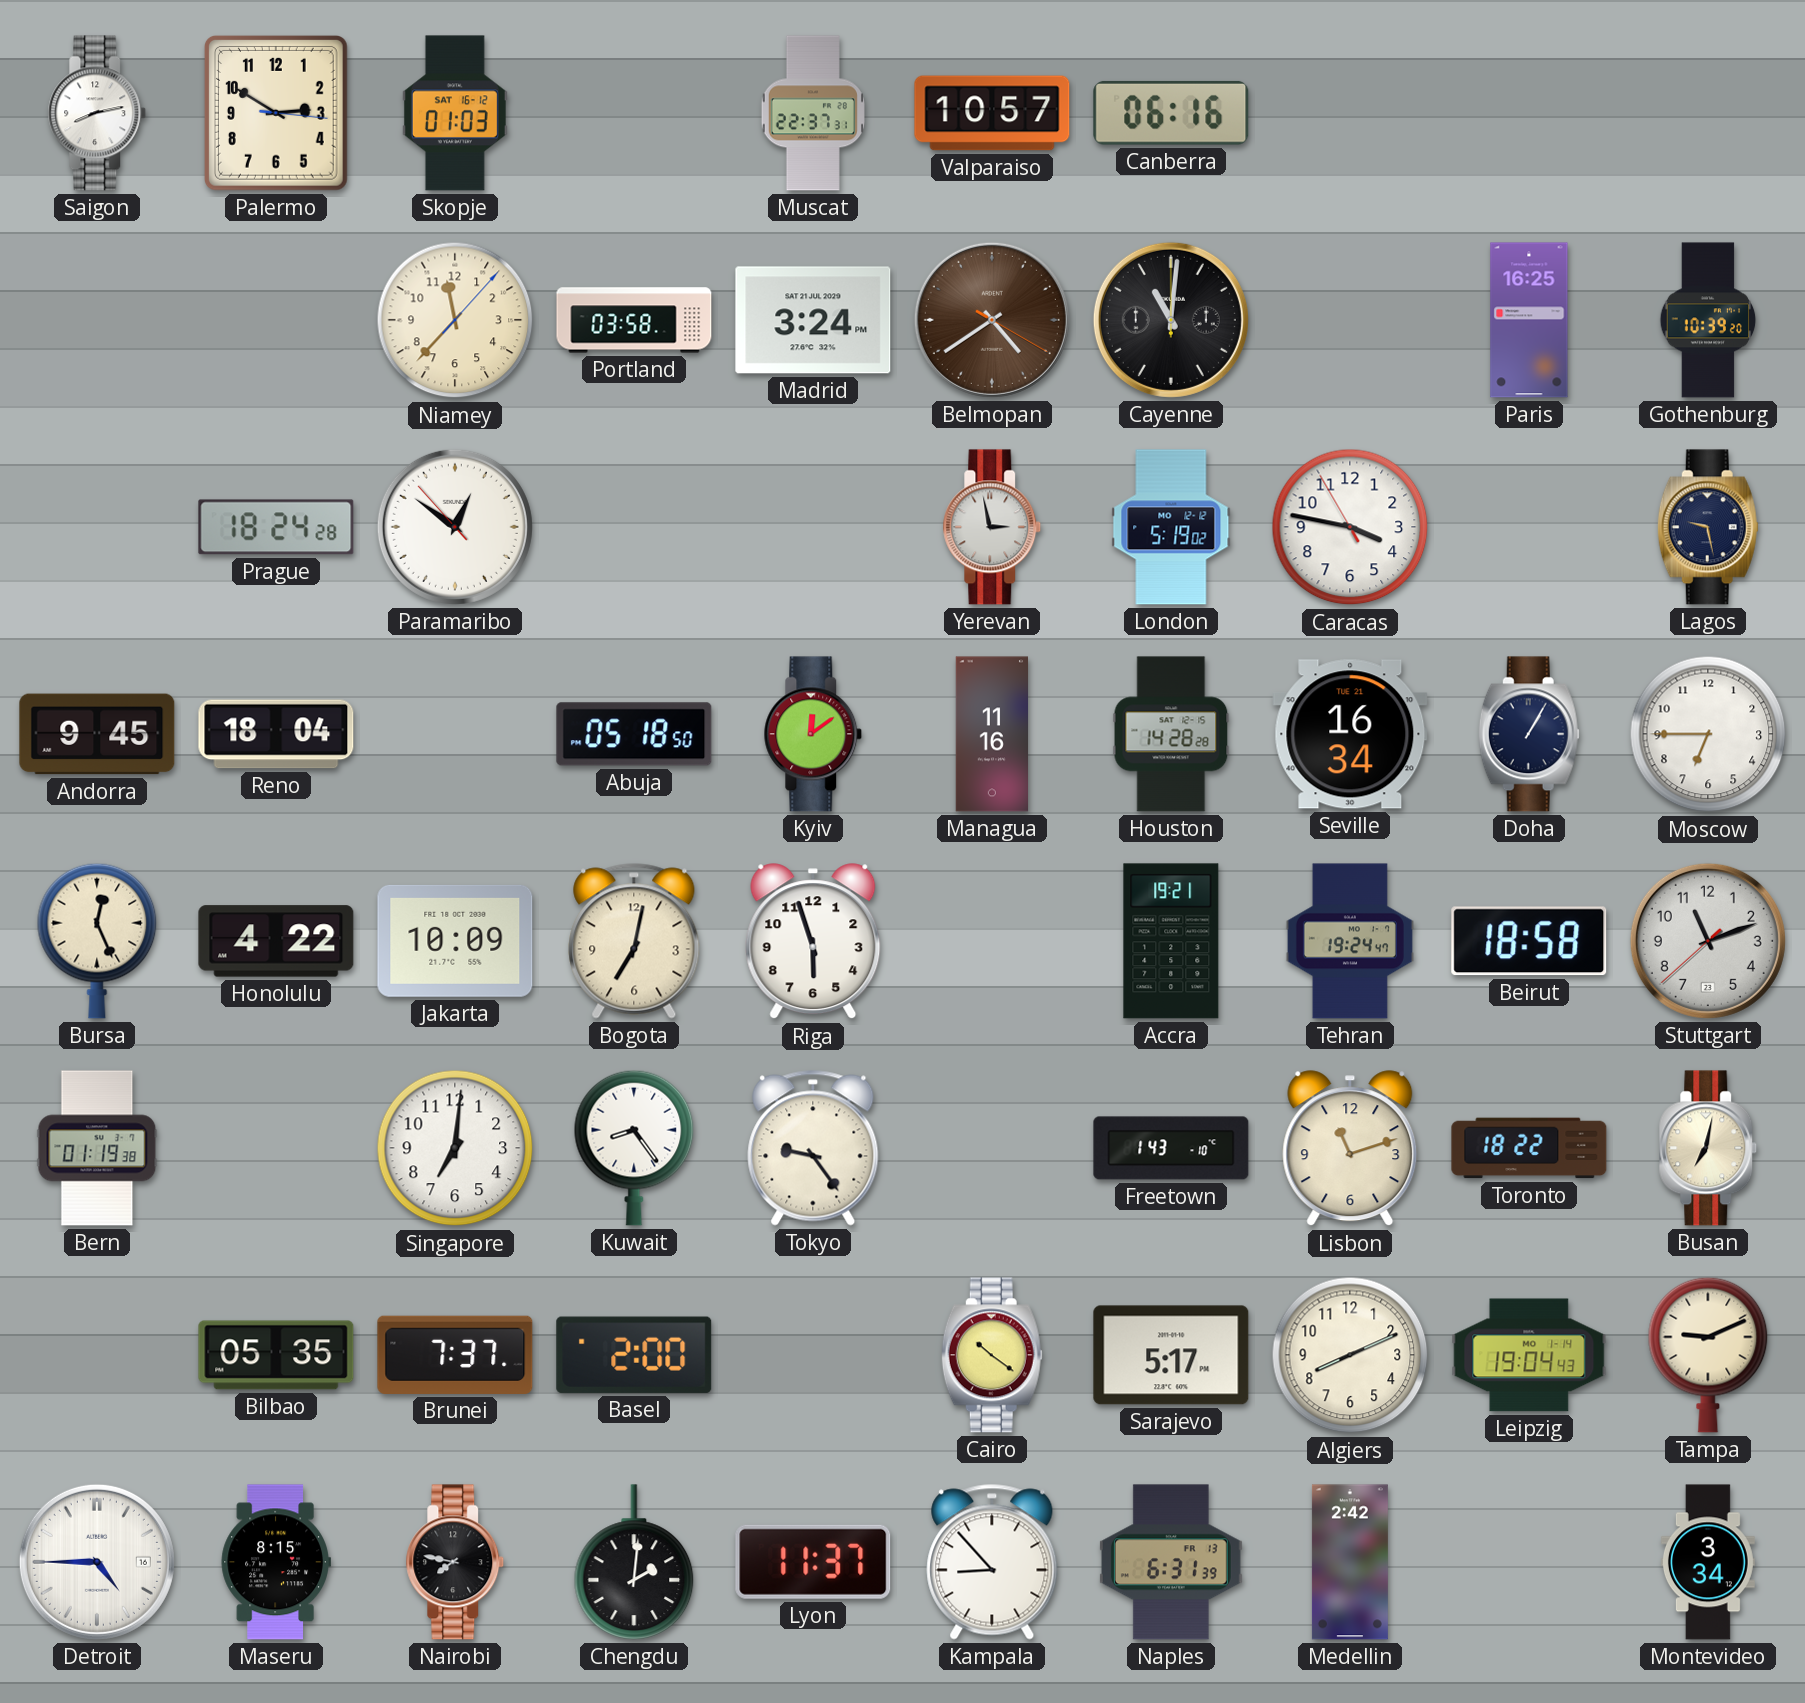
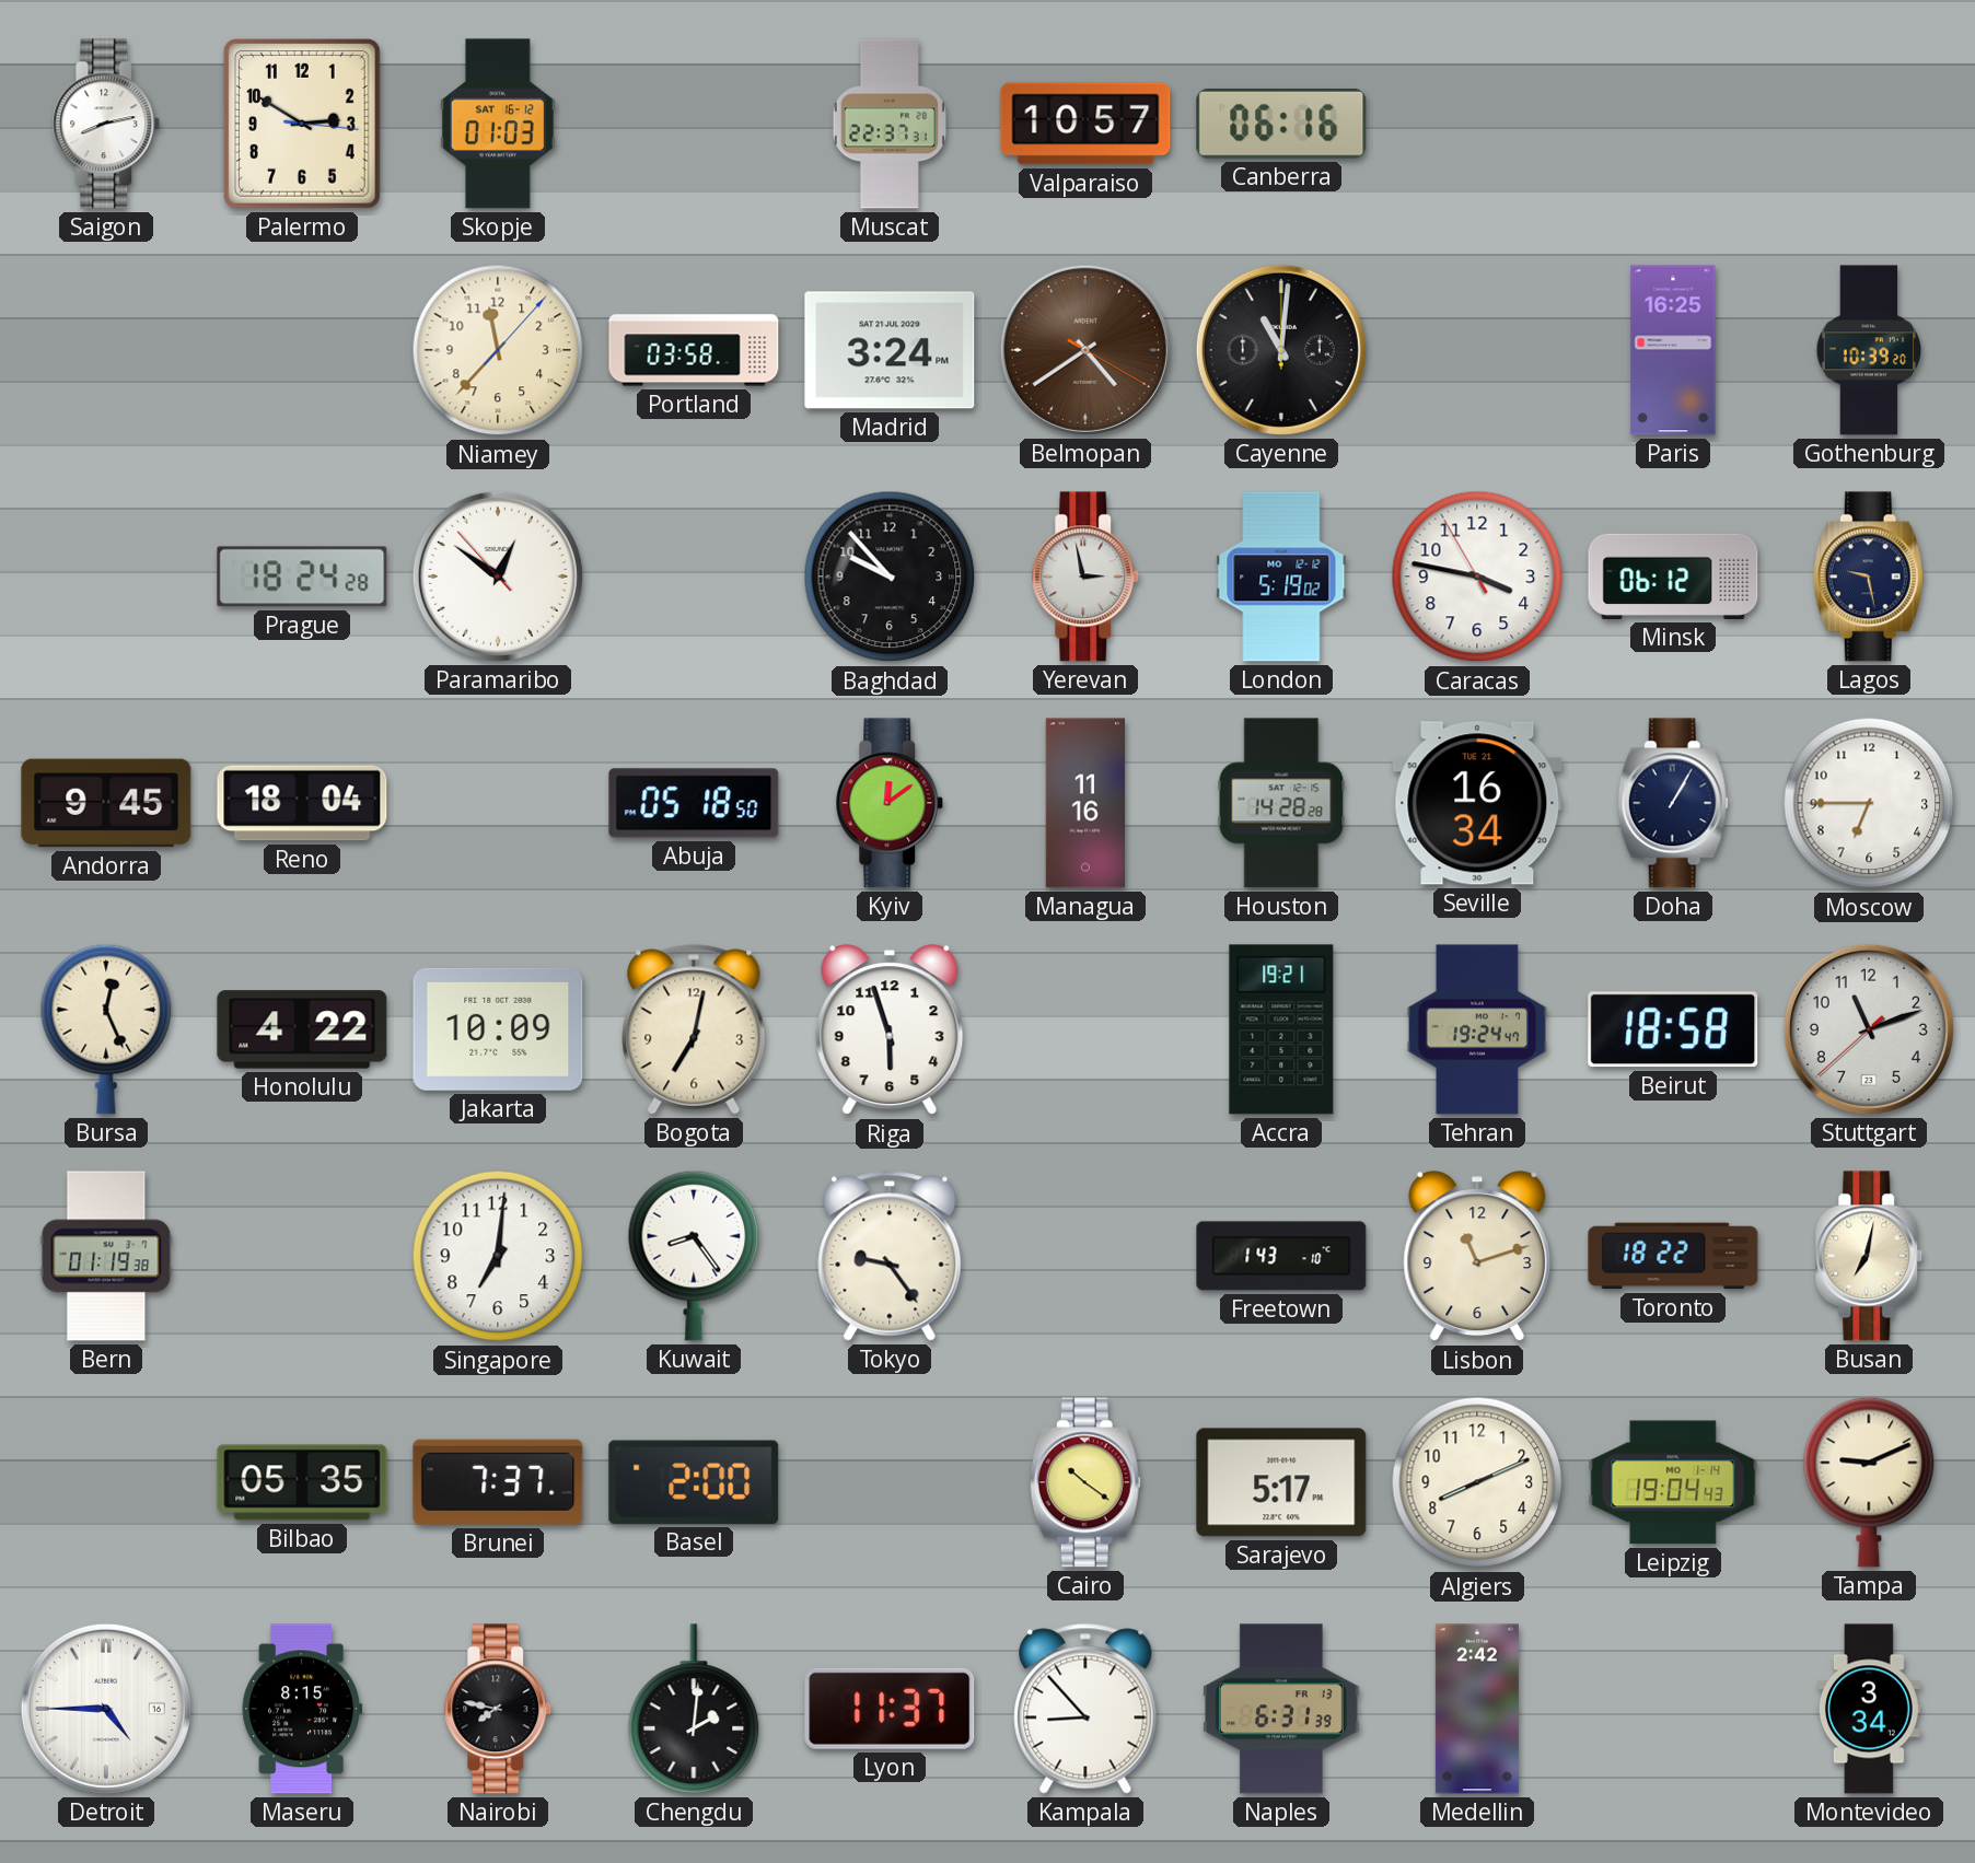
Baghdad: none -> 9:53 (890, 577)
Minsk: none -> 06:12 (1673, 577)
